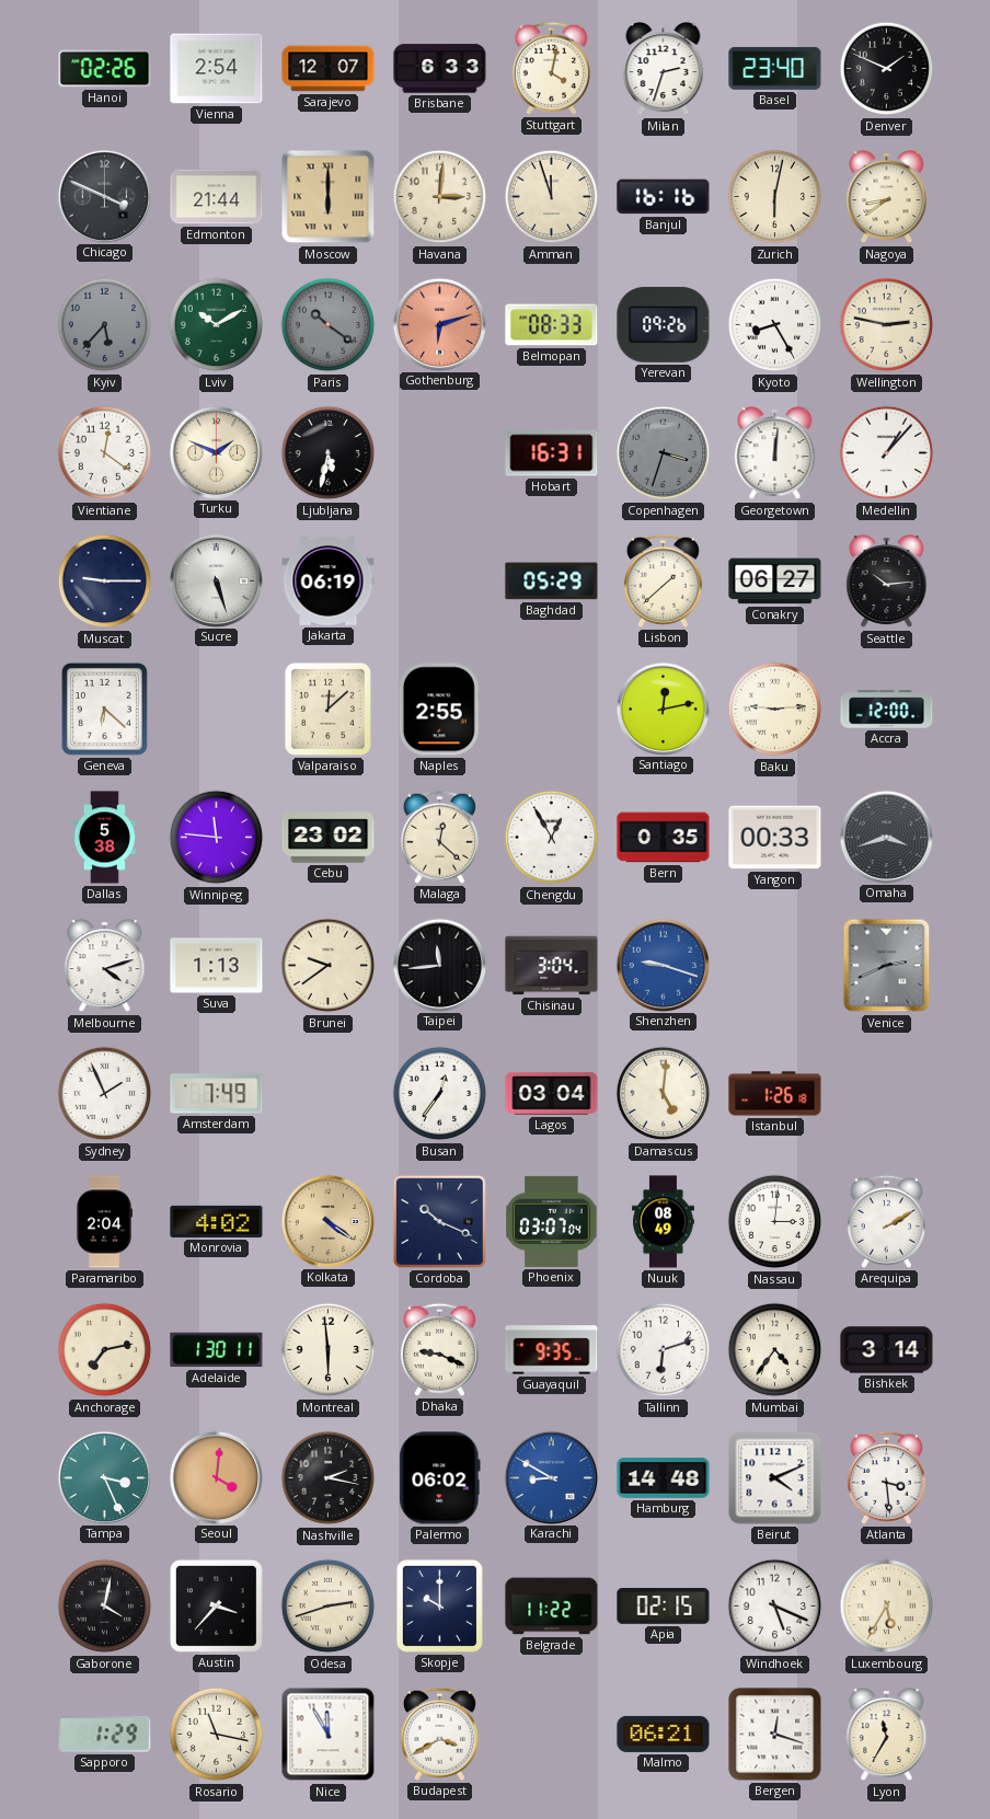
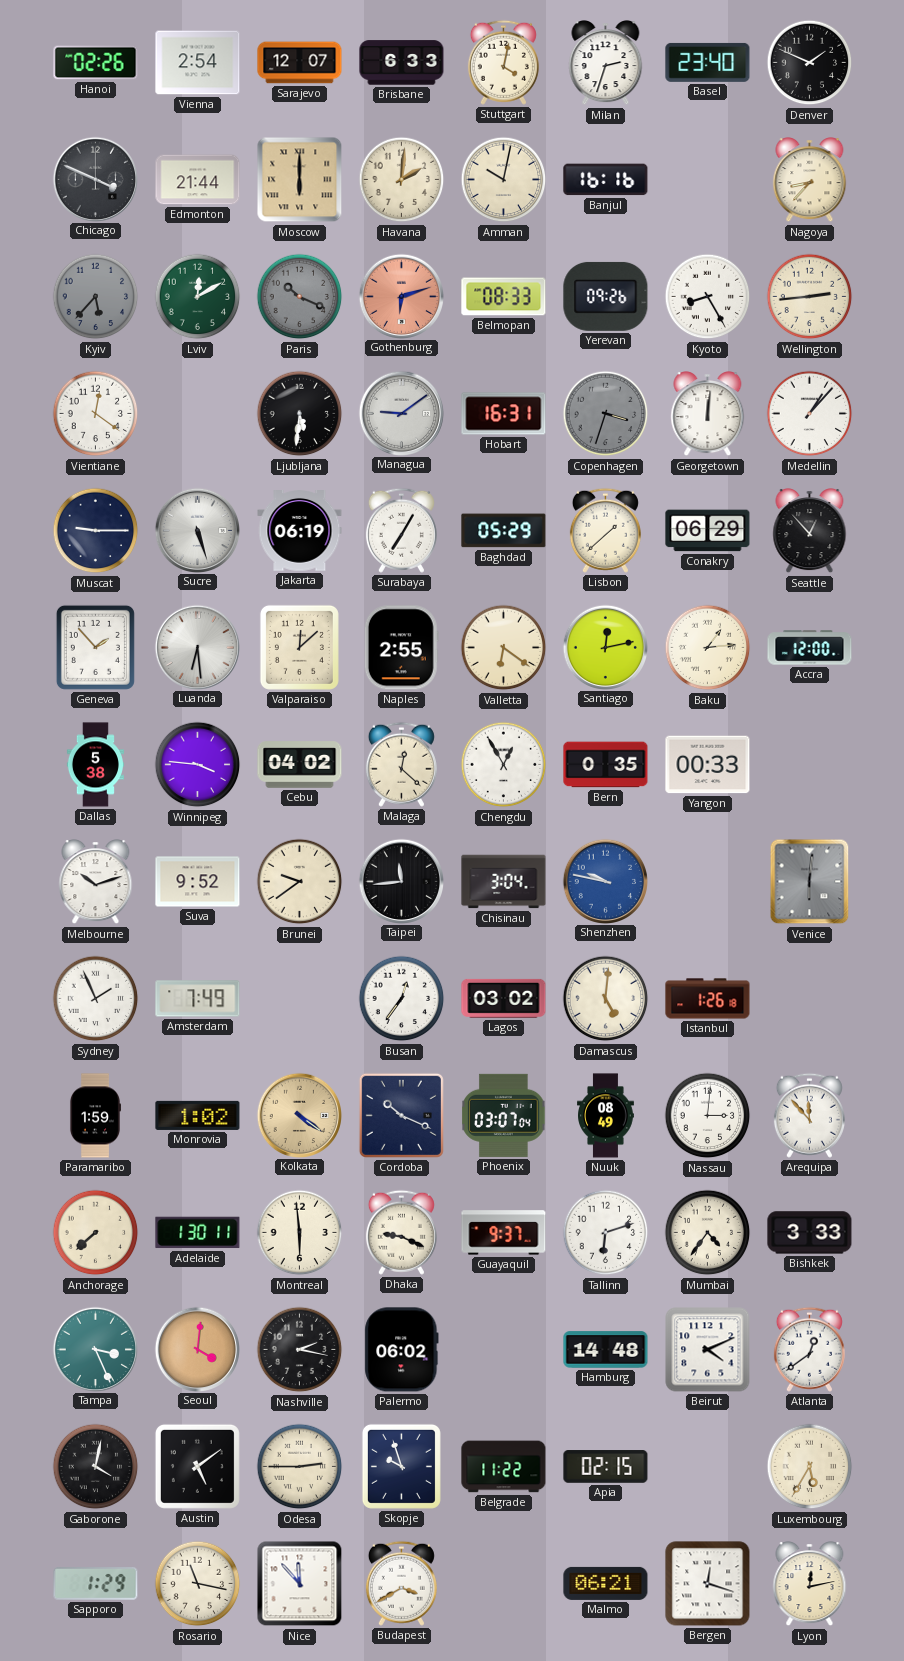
Havana: 3:01 -> 2:01 (402, 180)
Amman: 11:57 -> 10:02 (504, 180)
Zurich: 6:02 -> none (775, 197)
Nagoya: 8:39 -> 8:37 (810, 180)
Lviv: 10:10 -> 12:10 (198, 297)
Paris: 10:21 -> 10:19 (300, 297)
Wellington: 2:47 -> 2:44 (810, 297)
Turku: 1:49 -> none (216, 452)
Ljubljana: 5:32 -> 5:31 (300, 414)
Managua: none -> 9:09 (401, 413)
Surabaya: none -> 7:05 (401, 530)
Conakry: 06:27 -> 06:29 (708, 531)
Seattle: 10:14 -> 12:53 (810, 531)
Geneva: 6:22 -> 1:53 (95, 647)
Luanda: none -> 6:29 (197, 647)
Valletta: none -> 6:21 (504, 648)
Baku: 9:14 -> 1:14 (708, 648)
Winnipeg: 11:46 -> 3:46 (198, 765)
Cebu: 23:02 -> 04:02 (300, 765)
Omaha: 3:42 -> none (886, 837)
Melbourne: 4:12 -> 10:12 (96, 882)
Suva: 1:13 -> 9:52 (198, 882)
Shenzhen: 9:18 -> 9:47 (605, 881)
Venice: 2:41 -> 6:01 (810, 882)
Lagos: 03:04 -> 03:02 (504, 998)
Paramaribo: 2:04 -> 1:59 (94, 1116)
Monrovia: 4:02 -> 1:02 (198, 1115)
Arequipa: 2:10 -> 11:53 (809, 1115)
Anchorage: 7:13 -> 7:38 (96, 1233)
Guayaquil: 9:35 -> 9:37 (504, 1233)
Bishkek: 3:14 -> 3:33 (810, 1233)
Karachi: 8:50 -> none (551, 1477)
Atlanta: 3:29 -> 12:39 (809, 1349)
Austin: 3:37 -> 5:09 (197, 1466)
Odesa: 2:42 -> 2:45 (300, 1467)
Skopje: 10:00 -> 9:57 (401, 1466)
Windhoek: 5:19 -> none (775, 1607)
Nice: 11:55 -> 11:53 (300, 1584)
Lyon: 11:35 -> 12:13 (810, 1584)
